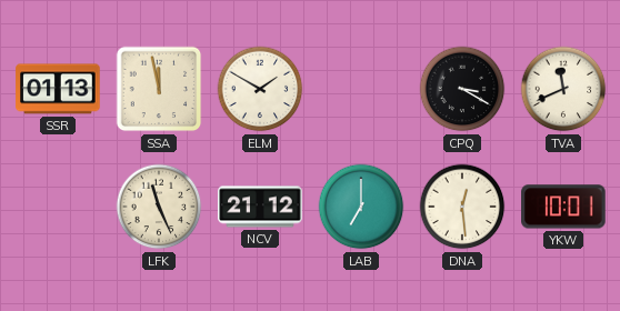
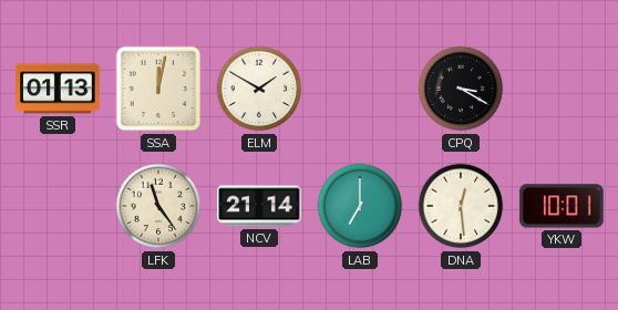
SSA: 11:58 -> 12:02 (158, 89)
TVA: 11:41 -> none (563, 89)
LFK: 11:26 -> 11:24 (158, 206)
NCV: 21:12 -> 21:14 (259, 206)
